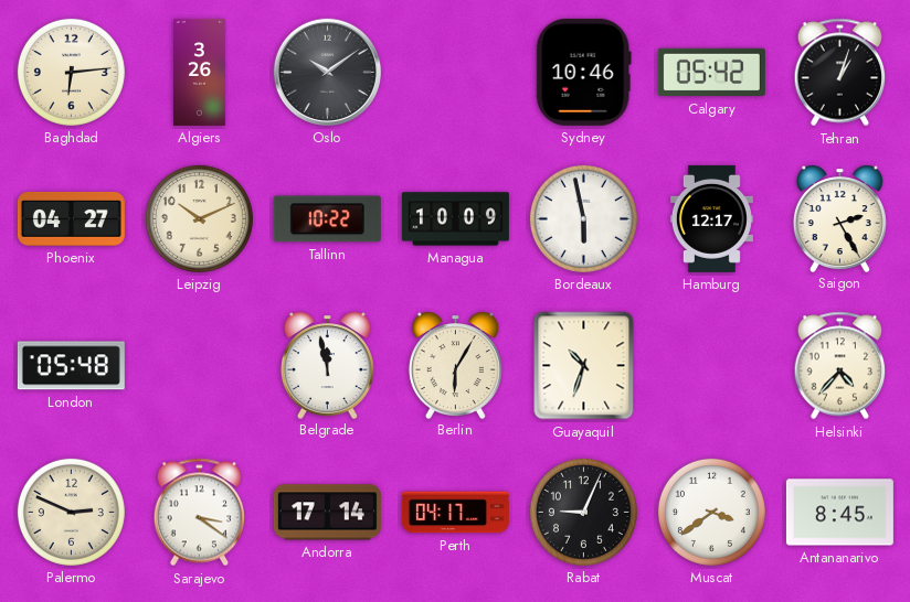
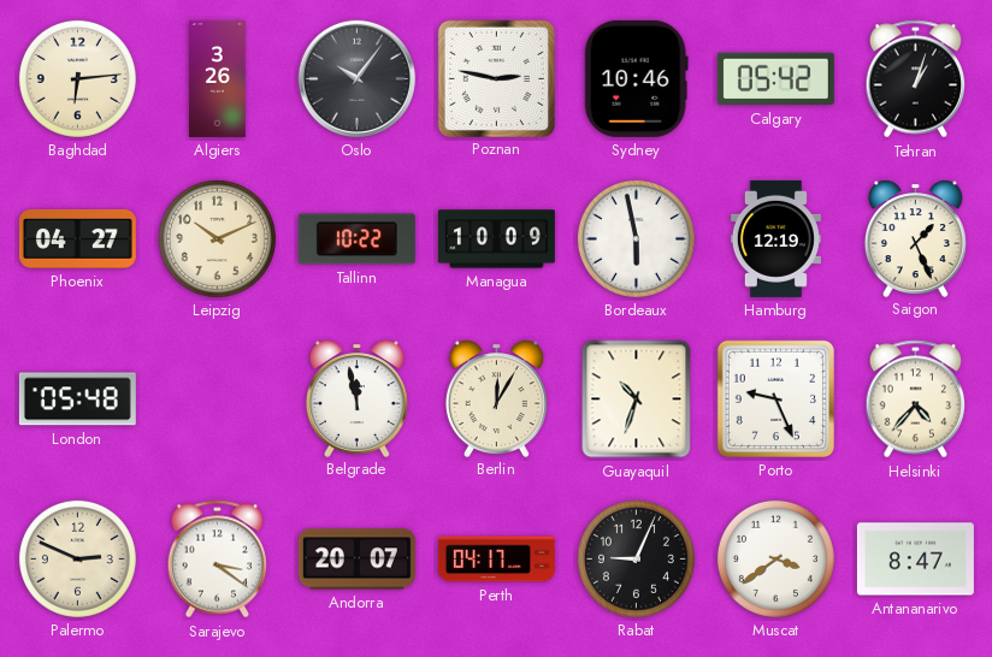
Oslo: 10:09 -> 10:06 (356, 78)
Poznan: none -> 2:47 (496, 78)
Hamburg: 12:17 -> 12:19 (775, 238)
Saigon: 2:25 -> 1:26 (915, 238)
Berlin: 6:05 -> 12:05 (496, 398)
Porto: none -> 9:26 (775, 398)
Andorra: 17:14 -> 20:07 (356, 560)
Antananarivo: 8:45 -> 8:47 (915, 560)
